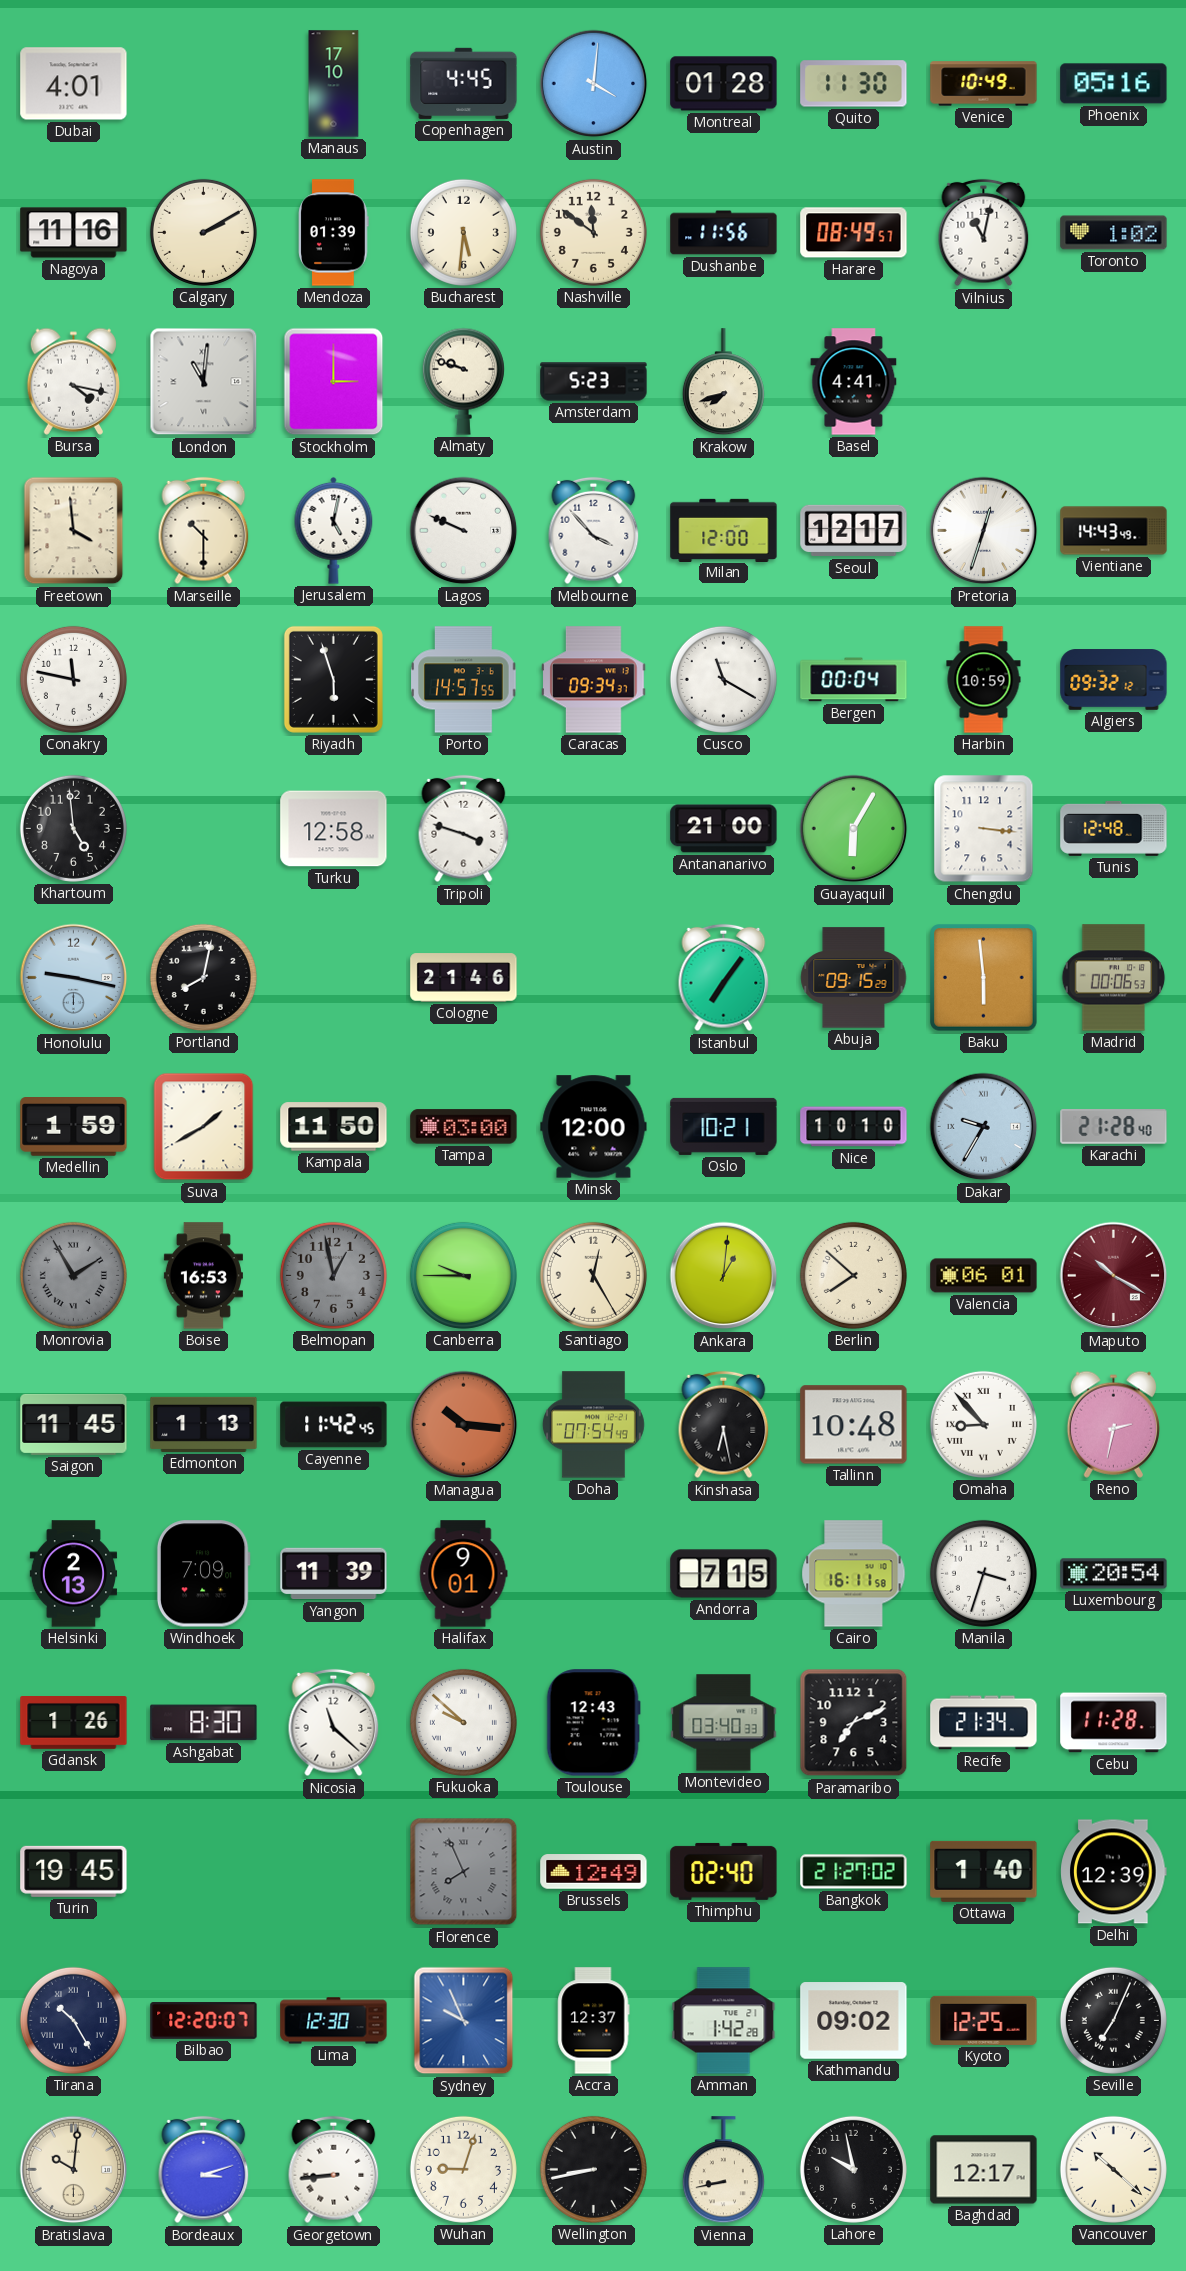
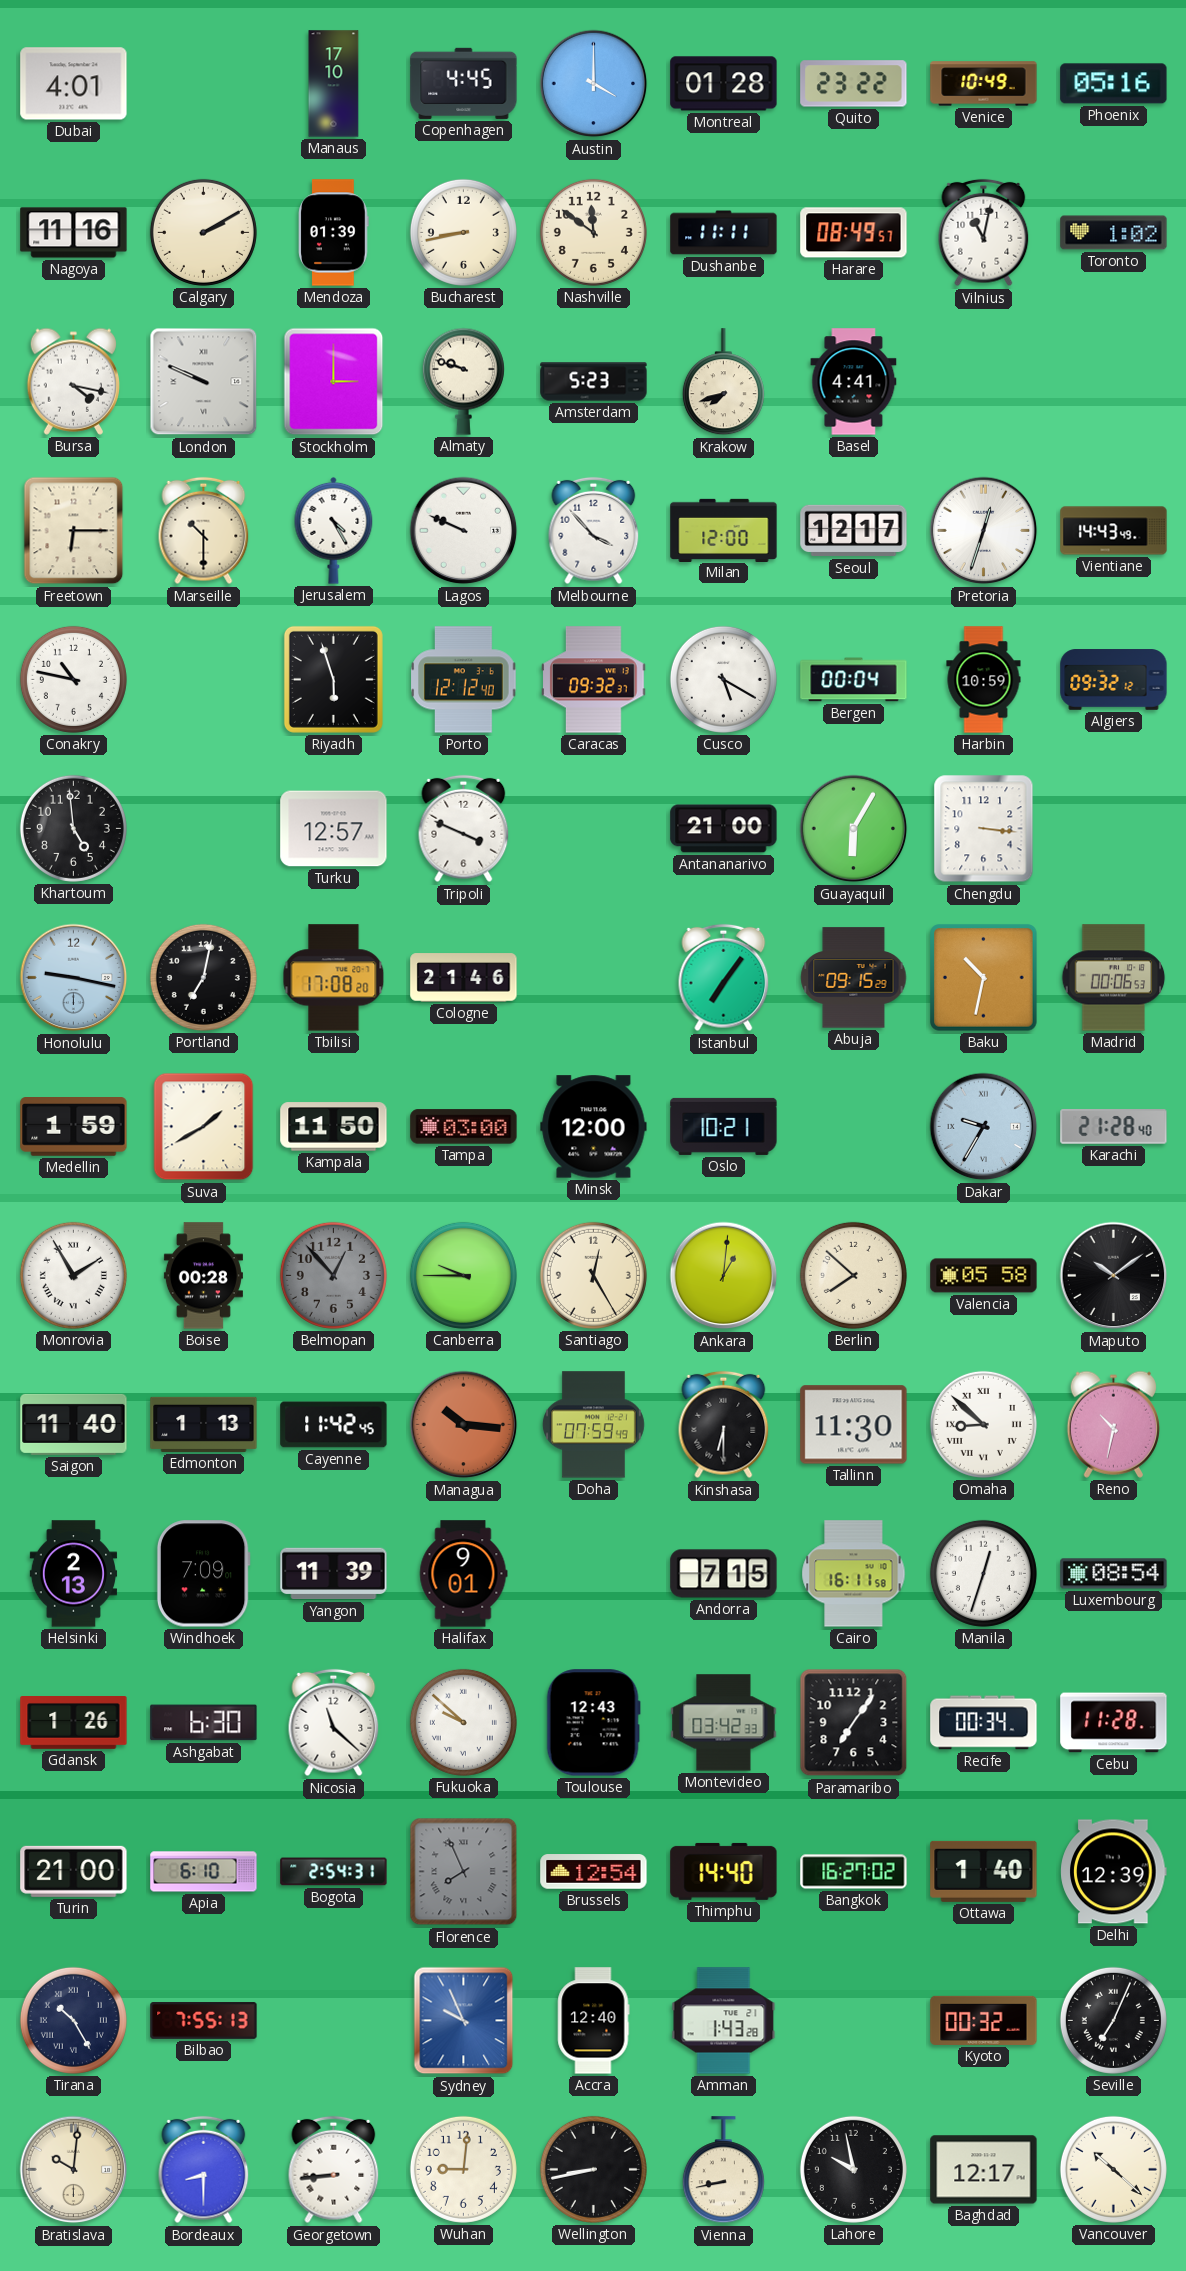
Austin: 4:01 -> 4:00 (594, 84)
Quito: 11:30 -> 23:22 (854, 84)
Bucharest: 5:31 -> 8:43 (463, 232)
Dushanbe: 11:56 -> 11:11 (724, 233)
London: 11:01 -> 9:49 (204, 382)
Freetown: 3:59 -> 6:15 (74, 531)
Jerusalem: 5:02 -> 4:25 (334, 530)
Conakry: 11:47 -> 10:47 (73, 679)
Porto: 14:57 -> 12:12 (464, 680)
Caracas: 09:34 -> 09:32 (594, 680)
Cusco: 11:20 -> 5:20 (723, 679)
Turku: 12:58 -> 12:57 (334, 829)
Tripoli: 3:48 -> 3:49 (464, 829)
Tunis: 12:48 -> none (1114, 828)
Portland: 8:02 -> 7:02 (203, 977)
Tbilisi: none -> 17:08 (334, 978)
Baku: 5:59 -> 10:32 (984, 978)
Nice: 10:10 -> none (854, 1127)
Monrovia dial: grey -> white (73, 1275)
Boise: 16:53 -> 00:28 (203, 1276)
Belmopan: 12:58 -> 12:53 (333, 1275)
Valencia: 06:01 -> 05:58 (984, 1276)
Maputo: 10:20 -> 10:09 (1114, 1276)
Maputo dial: burgundy -> black (1114, 1276)
Saigon: 11:45 -> 11:40 (74, 1424)
Doha: 07:54 -> 07:59 (593, 1425)
Kinshasa: 6:28 -> 6:30 (724, 1425)
Tallinn: 10:48 -> 11:30 (854, 1425)
Omaha: 8:53 -> 8:52 (983, 1424)
Reno: 2:32 -> 10:32 (1113, 1424)
Manila: 3:33 -> 12:33 (983, 1573)
Luxembourg: 20:54 -> 08:54 (1114, 1574)
Ashgabat: 8:30 -> 6:30 (204, 1723)
Montevideo: 03:40 -> 03:42 (724, 1723)
Paramaribo: 7:11 -> 7:06 (854, 1723)
Recife: 21:34 -> 00:34 (984, 1723)
Turin: 19:45 -> 21:00 (74, 1871)
Apia: none -> 6:10 (204, 1872)
Bogota: none -> 2:54 (334, 1872)
Brussels: 12:49 -> 12:54 (594, 1872)
Thimphu: 02:40 -> 14:40 (724, 1871)
Bangkok: 21:27 -> 16:27 (854, 1872)
Bilbao: 12:20 -> 7:55 (204, 2021)
Lima: 12:30 -> none (334, 2021)
Accra: 12:37 -> 12:40 (594, 2021)
Amman: 1:42 -> 1:43 (724, 2021)
Kathmandu: 09:02 -> none (854, 2021)
Kyoto: 12:25 -> 00:32 (984, 2020)
Bordeaux: 3:12 -> 8:30 (204, 2170)
Wuhan: 9:03 -> 9:01 (463, 2169)
